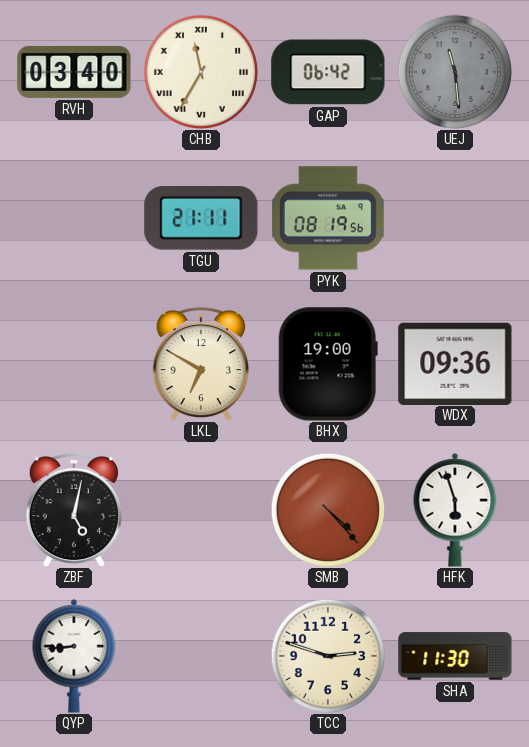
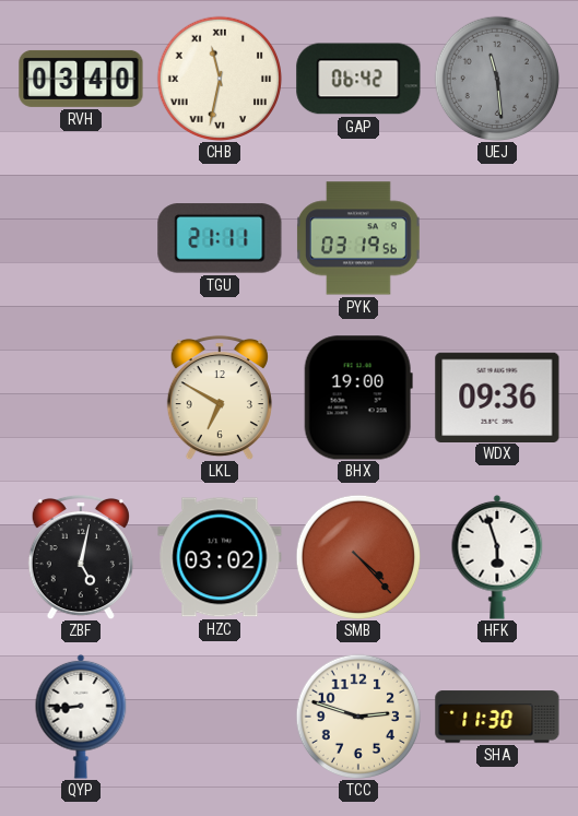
CHB: 11:35 -> 11:32 (220, 79)
PYK: 08:19 -> 03:19 (358, 238)
HZC: none -> 03:02 (220, 557)
